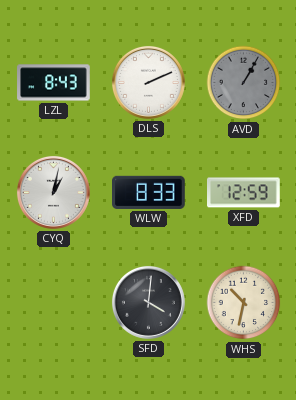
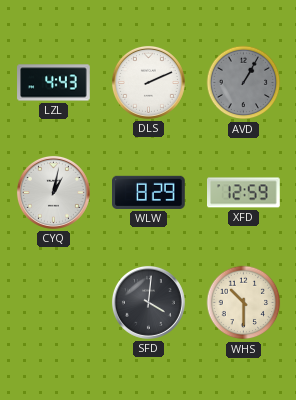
LZL: 8:43 -> 4:43 (54, 83)
WLW: 8:33 -> 8:29 (149, 192)
WHS: 10:32 -> 10:30 (244, 303)
